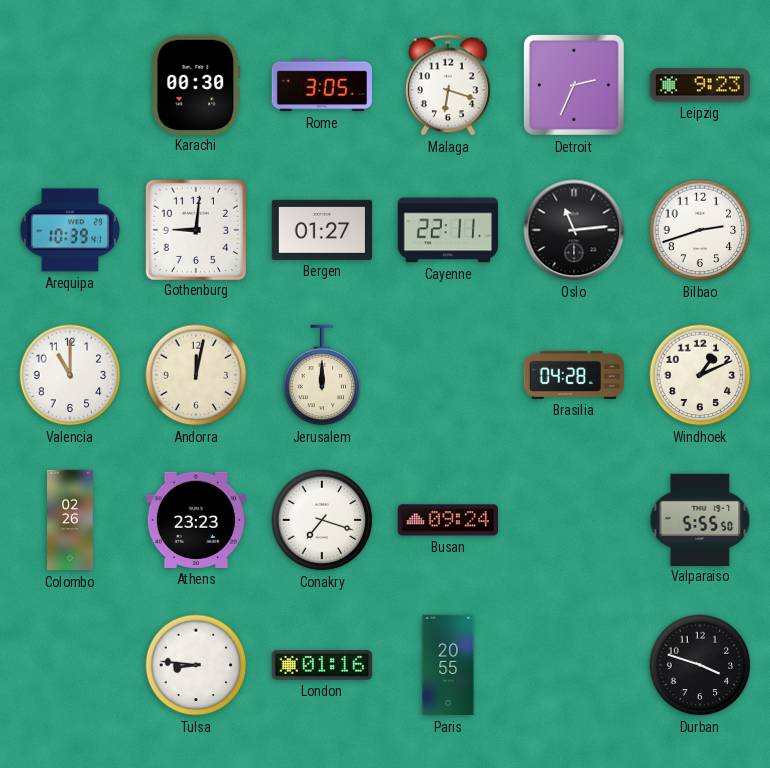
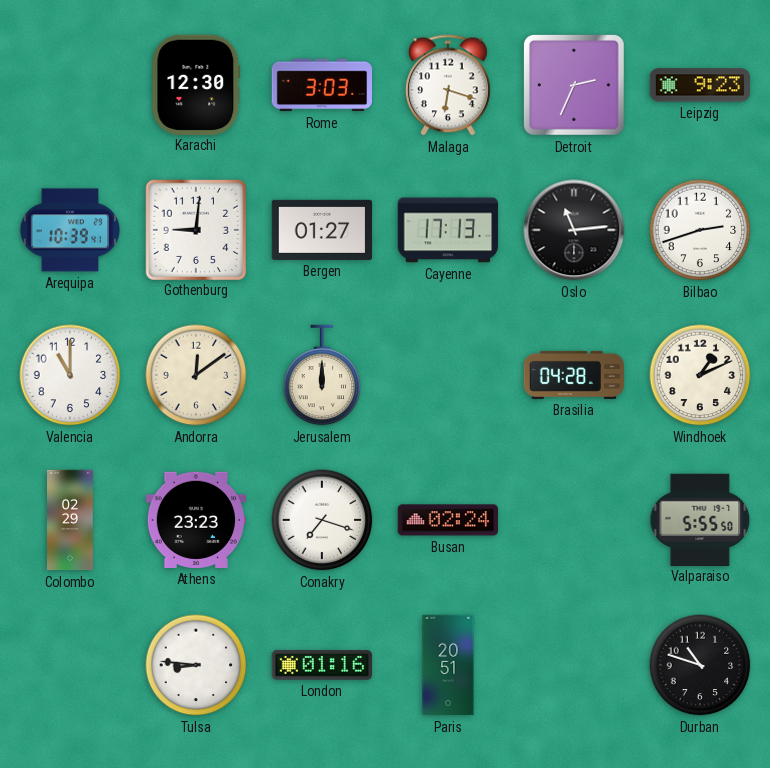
Karachi: 00:30 -> 12:30 (196, 84)
Rome: 3:05 -> 3:03 (322, 85)
Cayenne: 22:11 -> 17:13 (447, 230)
Andorra: 12:02 -> 12:09 (196, 375)
Colombo: 02:26 -> 02:29 (71, 520)
Busan: 09:24 -> 02:24 (447, 520)
Paris: 20:55 -> 20:51 (448, 665)
Durban: 3:48 -> 10:48 (700, 665)
